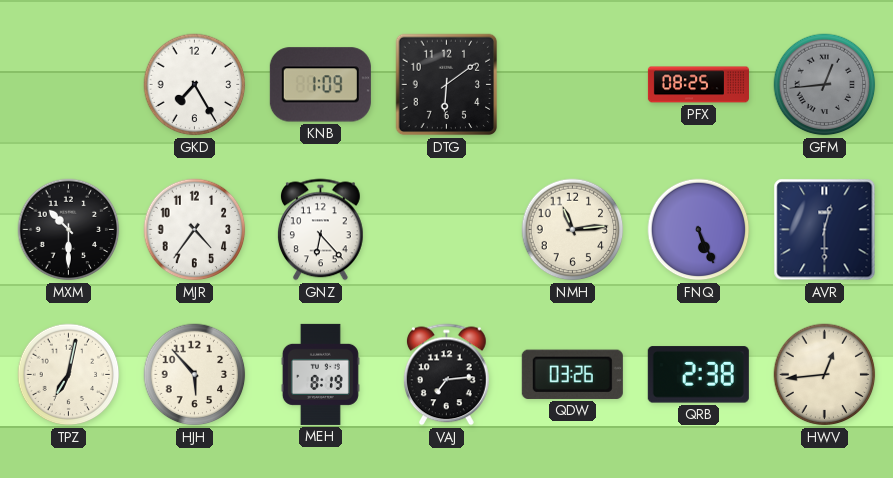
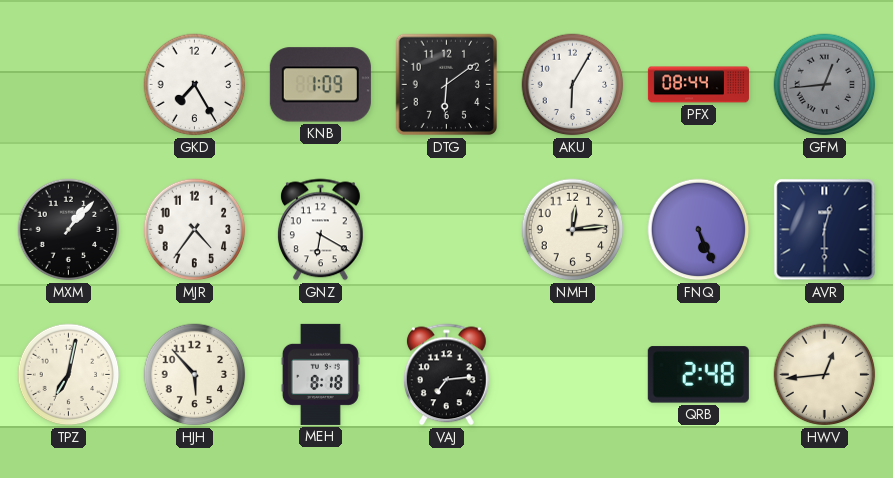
AKU: none -> 6:05 (573, 85)
PFX: 08:25 -> 08:44 (698, 85)
MXM: 10:30 -> 1:07 (69, 230)
GNZ: 6:23 -> 6:20 (320, 230)
NMH: 11:14 -> 12:14 (573, 230)
MEH: 8:19 -> 8:18 (320, 374)
QDW: 03:26 -> none (572, 374)
QRB: 2:38 -> 2:48 (698, 375)
